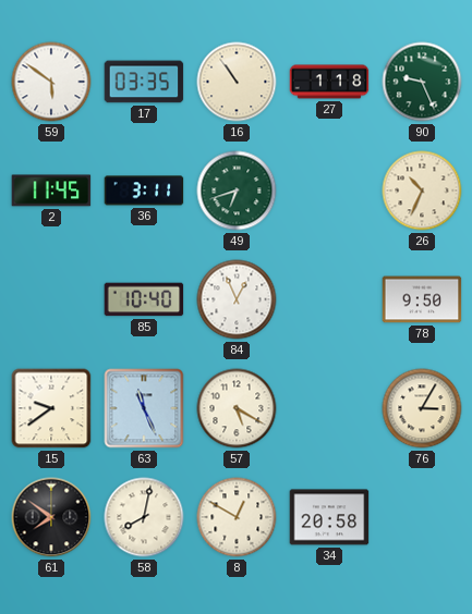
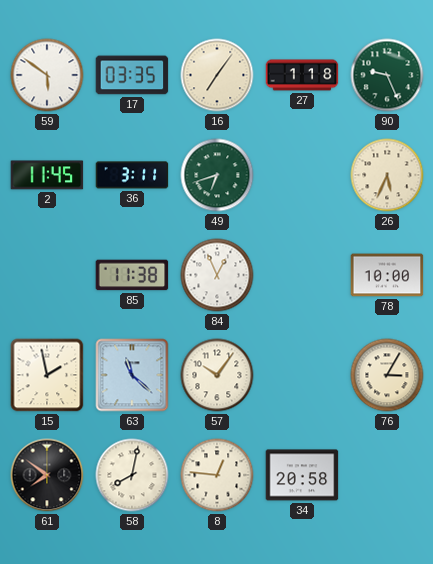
16: 10:54 -> 7:06 (217, 75)
26: 10:34 -> 5:34 (387, 175)
85: 10:40 -> 11:38 (132, 275)
78: 9:50 -> 10:00 (387, 275)
15: 9:39 -> 1:58 (47, 375)
63: 11:26 -> 11:22 (132, 375)
57: 5:20 -> 10:06 (217, 375)
8: 12:50 -> 12:46 (217, 475)
